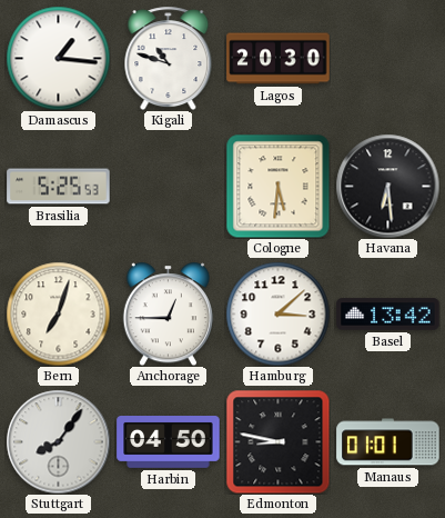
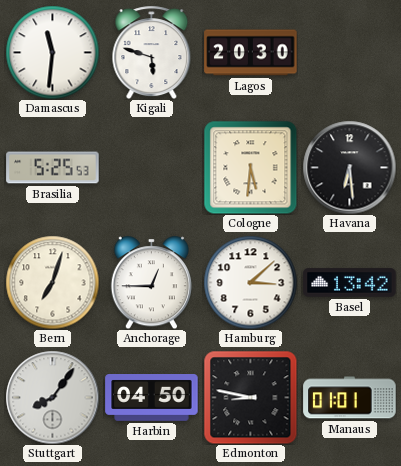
Damascus: 1:16 -> 11:31 (52, 52)
Kigali: 10:48 -> 5:48 (152, 52)
